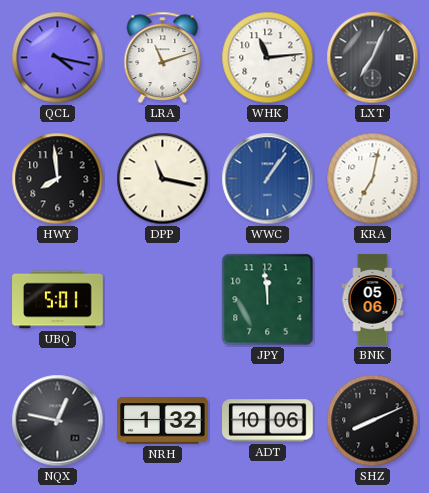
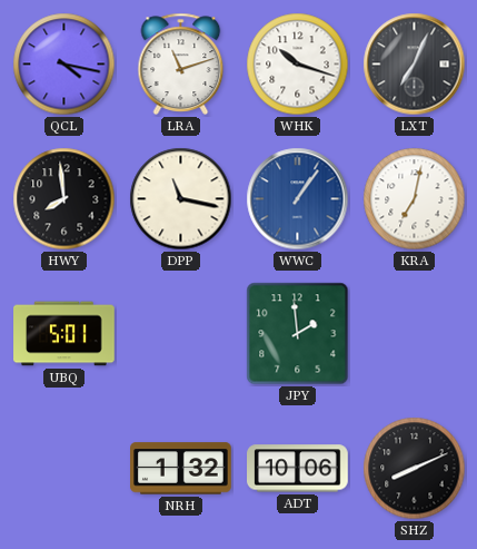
WHK: 11:14 -> 10:18 (298, 65)
JPY: 11:59 -> 1:59 (298, 334)
BNK: 05:06 -> none (373, 300)
NQX: 12:47 -> none (58, 421)
